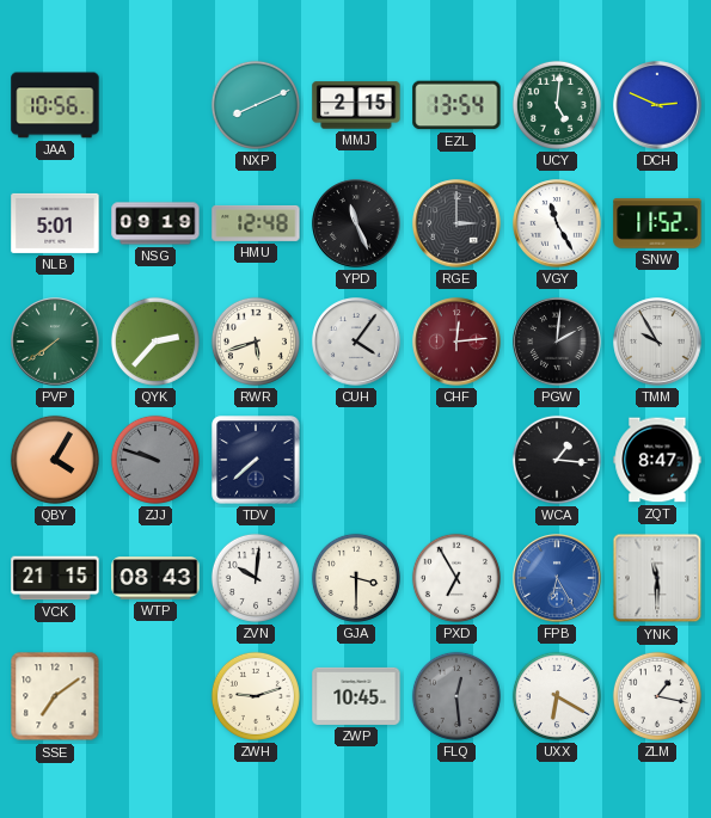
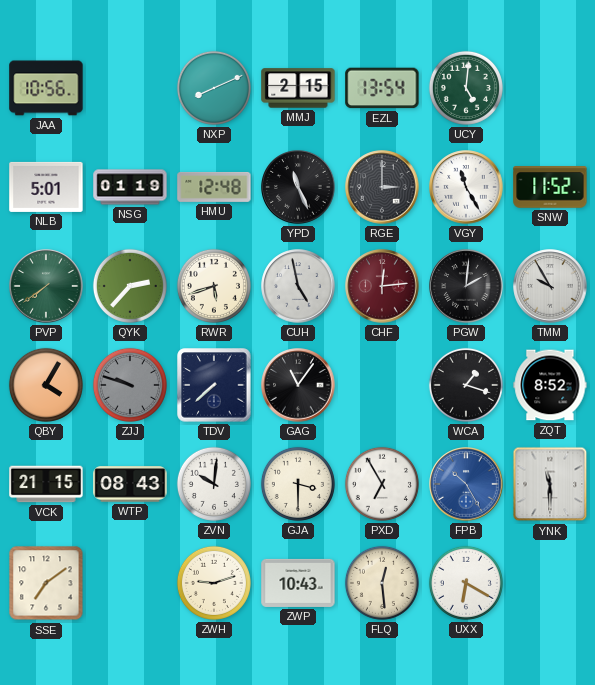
DCH: 2:49 -> none (657, 105)
NSG: 09:19 -> 01:19 (130, 187)
CUH: 4:06 -> 4:58 (298, 286)
GAG: none -> 11:06 (298, 385)
WCA: 1:16 -> 1:18 (466, 385)
ZQT: 8:47 -> 8:52 (550, 385)
FPB: 6:25 -> 10:25 (466, 484)
ZWP: 10:45 -> 10:43 (298, 583)
FLQ dial: grey -> cream (382, 583)
ZLM: 1:17 -> none (657, 696)
